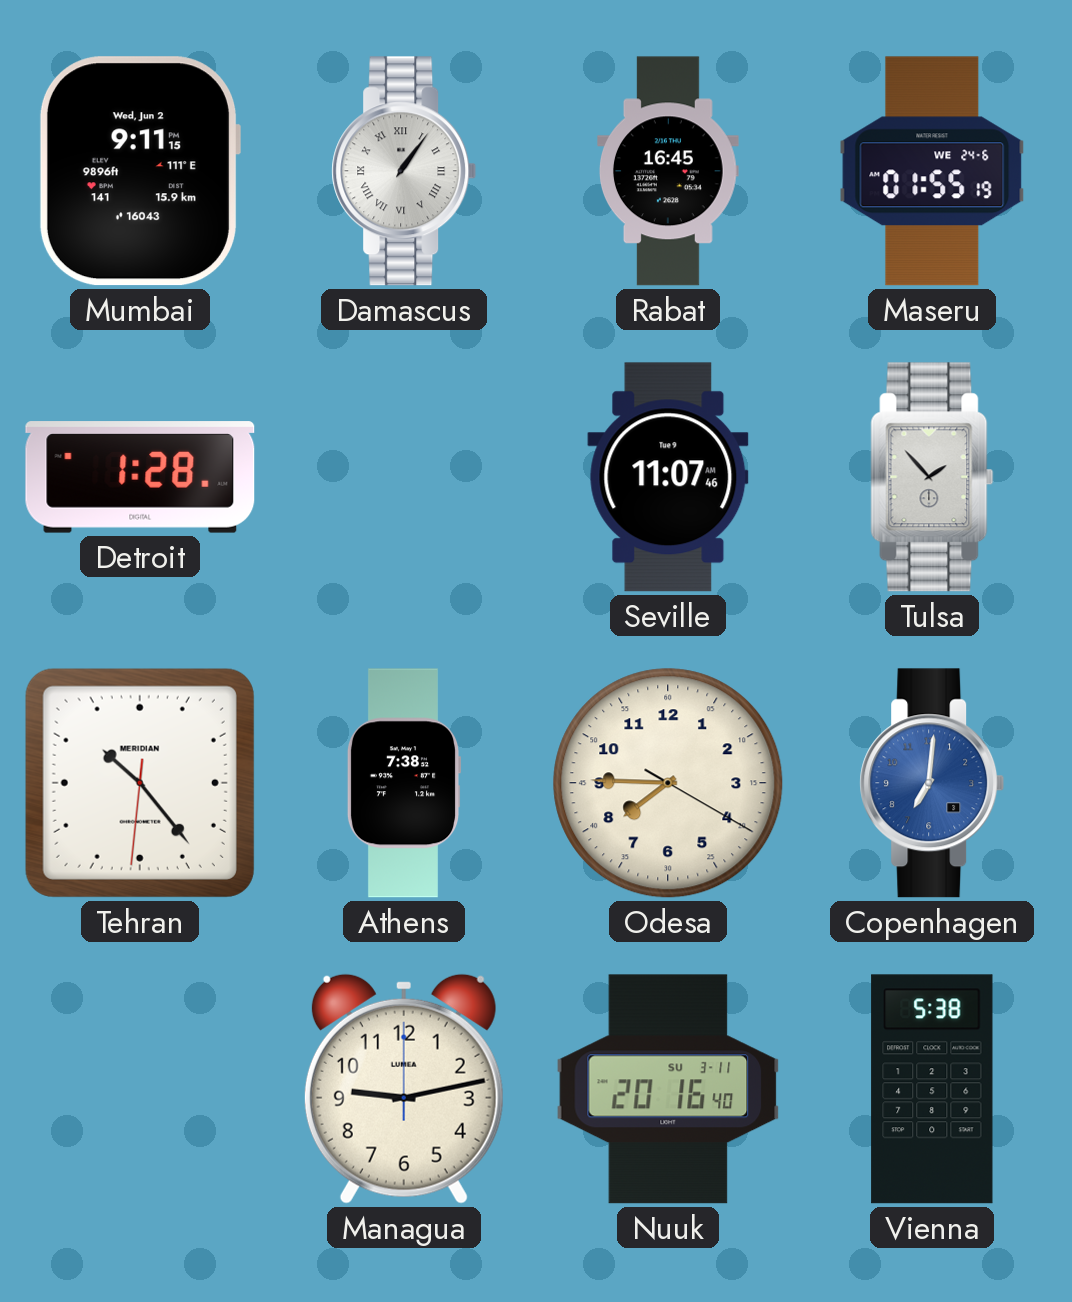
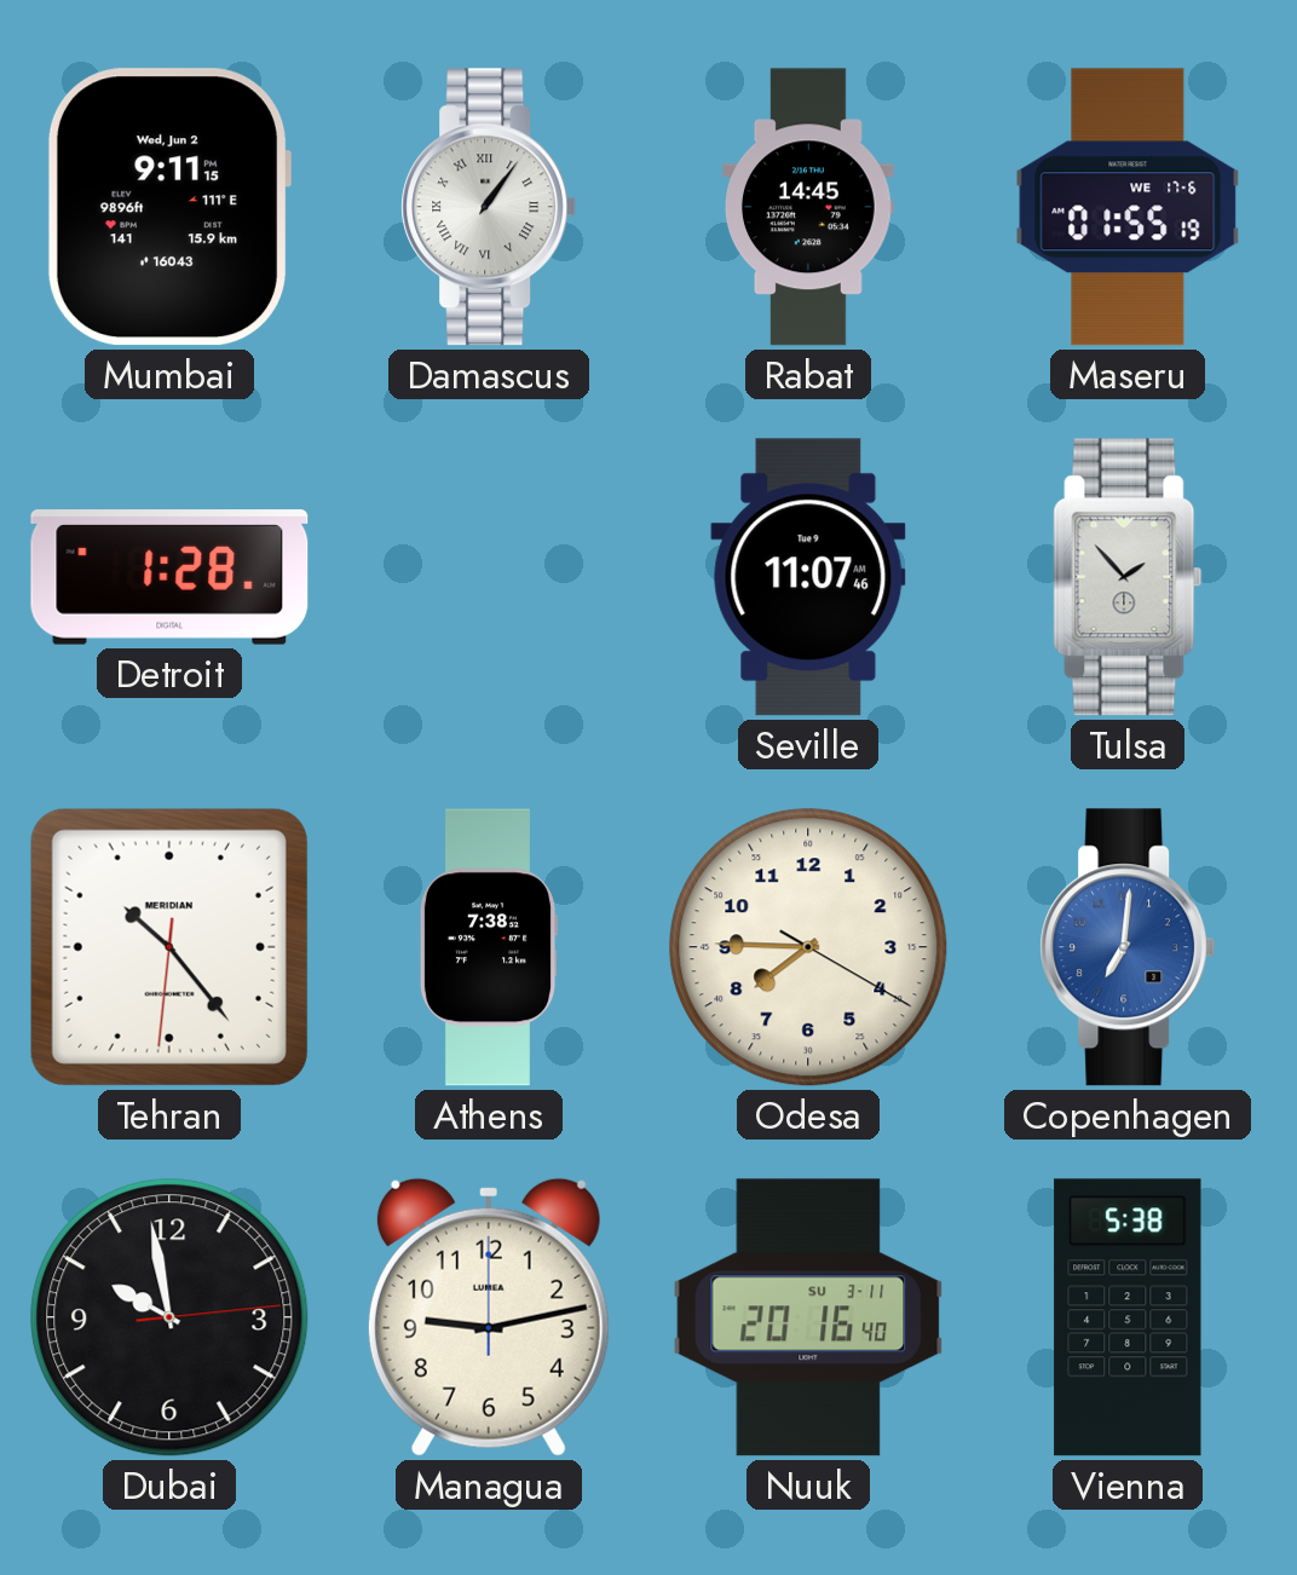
Rabat: 16:45 -> 14:45 (809, 207)
Maseru date: WE 24-6 -> WE 17-6 (1128, 207)
Dubai: none -> 9:58 (169, 1317)
